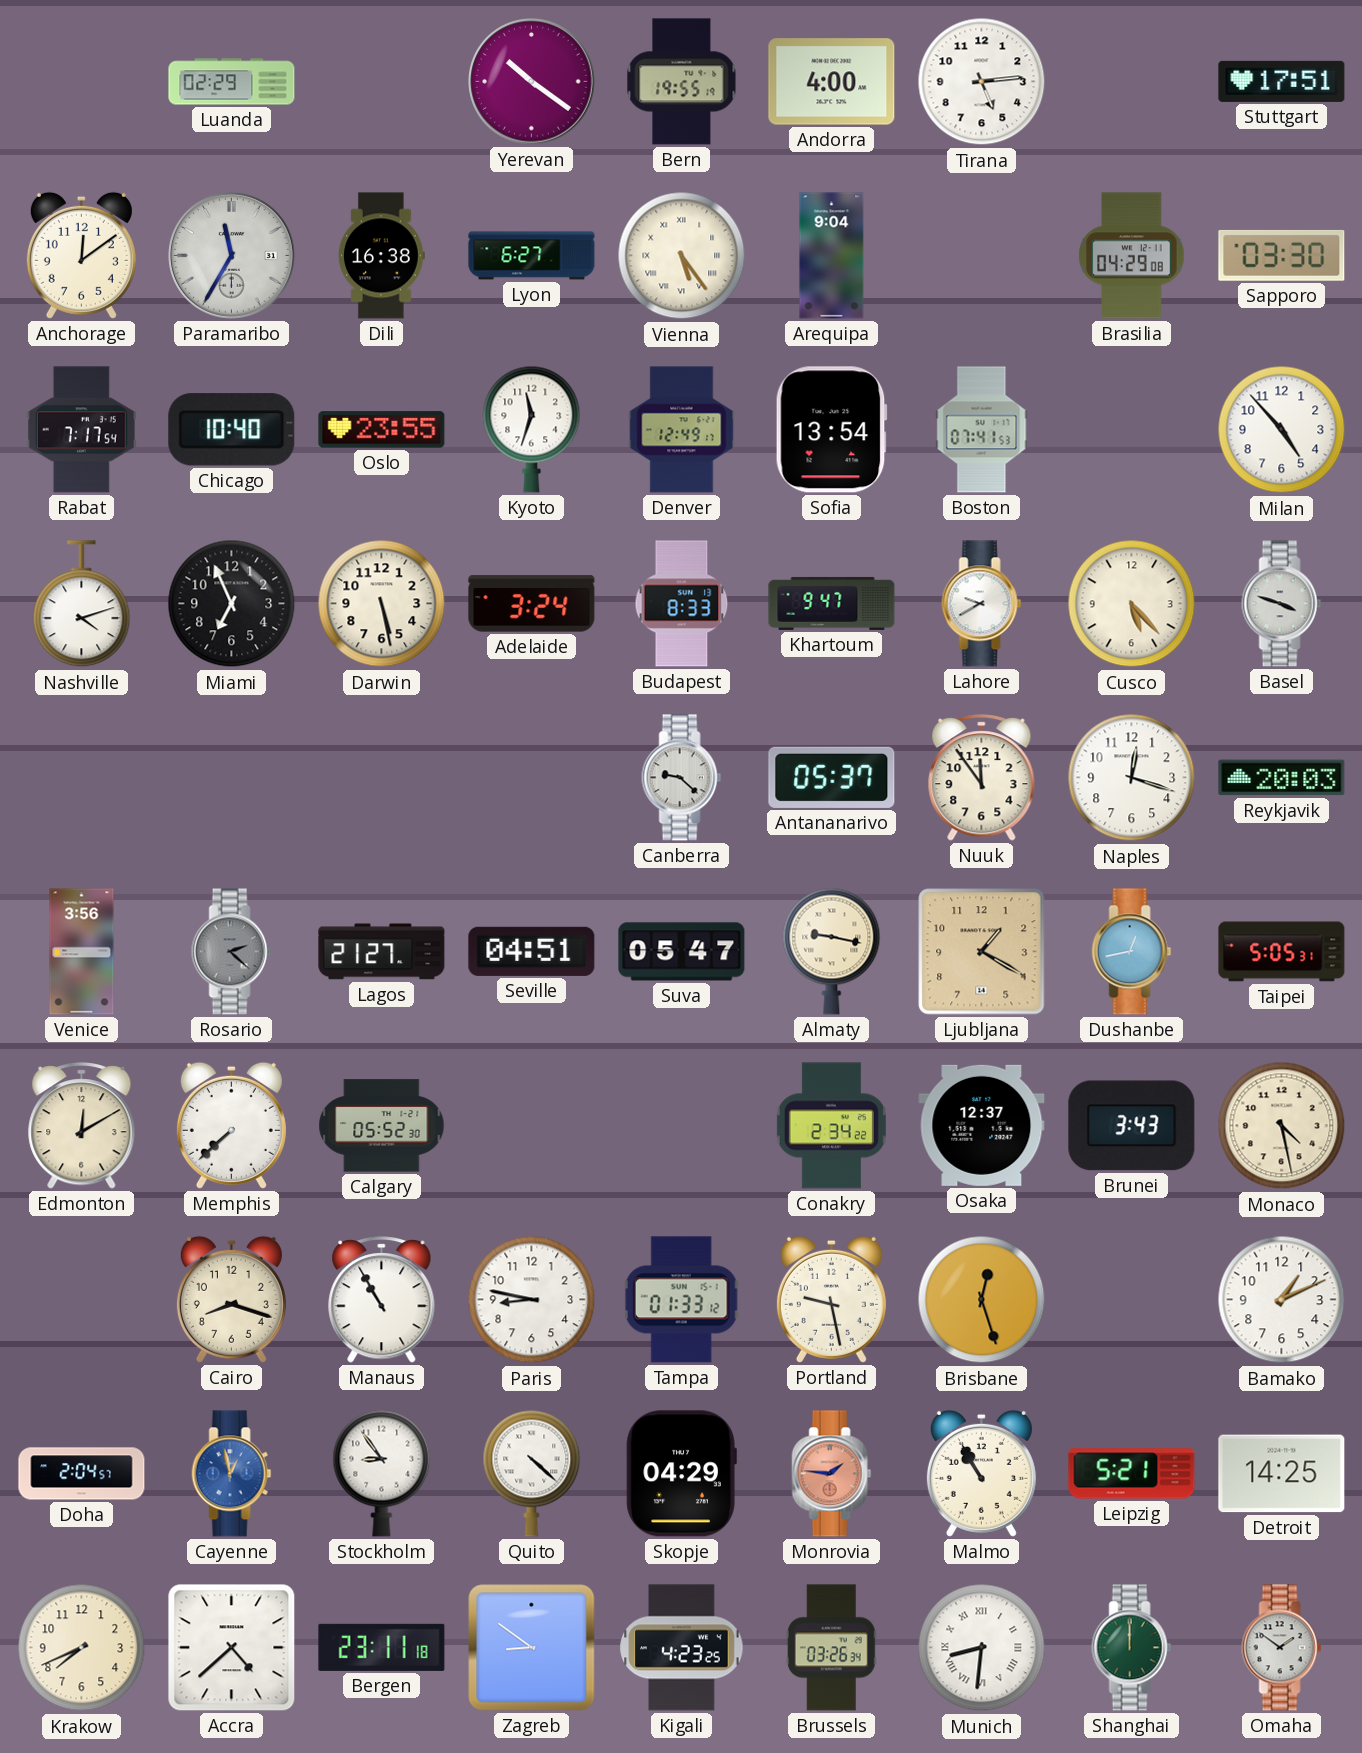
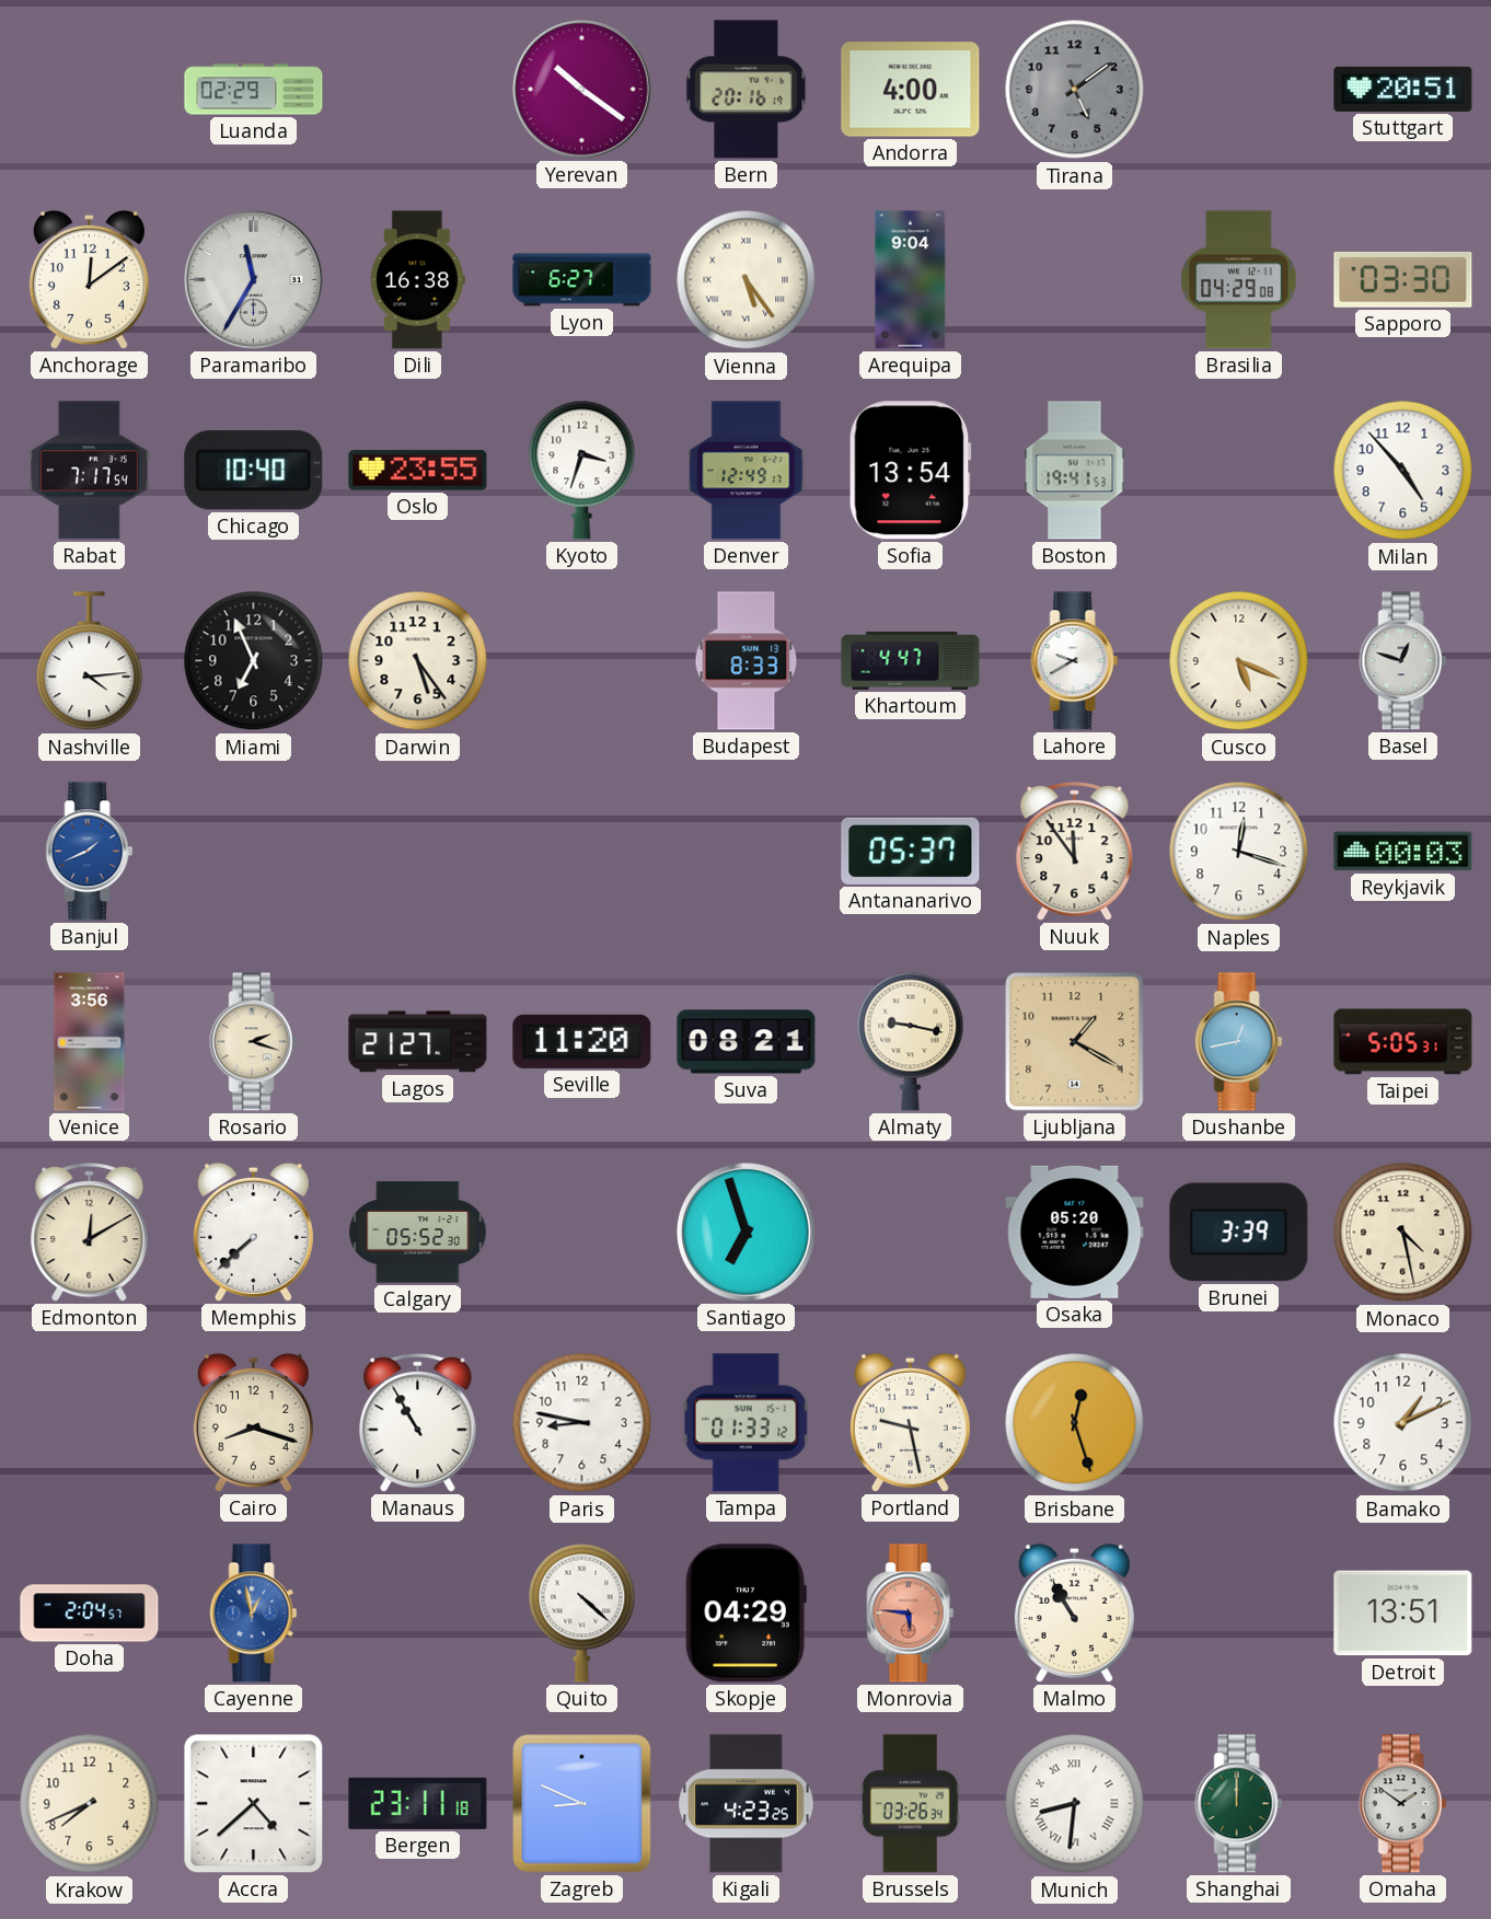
Bern: 19:55 -> 20:16 (747, 90)
Tirana: 5:14 -> 5:09 (1075, 90)
Tirana dial: white -> grey (1075, 90)
Stuttgart: 17:51 -> 20:51 (1403, 89)
Kyoto: 11:33 -> 3:33 (582, 470)
Boston: 07:41 -> 19:41 (1075, 471)
Nashville: 4:12 -> 4:14 (90, 661)
Darwin: 5:28 -> 5:24 (418, 661)
Adelaide: 3:24 -> none (532, 604)
Khartoum: 9:47 -> 4:47 (911, 660)
Cusco: 5:23 -> 5:19 (1239, 661)
Basel: 3:48 -> 12:48 (1403, 661)
Banjul: none -> 1:41 (90, 852)
Canberra: 9:22 -> none (682, 778)
Reykjavik: 20:03 -> 00:03 (1403, 852)
Rosario: 2:22 -> 2:18 (254, 1042)
Rosario dial: grey -> cream (254, 1042)
Seville: 04:51 -> 11:20 (582, 1041)
Suva: 05:47 -> 08:21 (747, 1042)
Santiago: none -> 6:57 (747, 1233)
Conakry: 2:34 -> none (831, 1126)
Osaka: 12:37 -> 05:20 (1075, 1232)
Brunei: 3:43 -> 3:39 (1239, 1233)
Stockholm: 8:54 -> none (382, 1473)
Monrovia: 1:46 -> 5:46 (911, 1614)
Leipzig: 5:21 -> none (1132, 1474)
Detroit: 14:25 -> 13:51 (1403, 1614)
Zagreb: 8:51 -> 8:49 (582, 1804)
